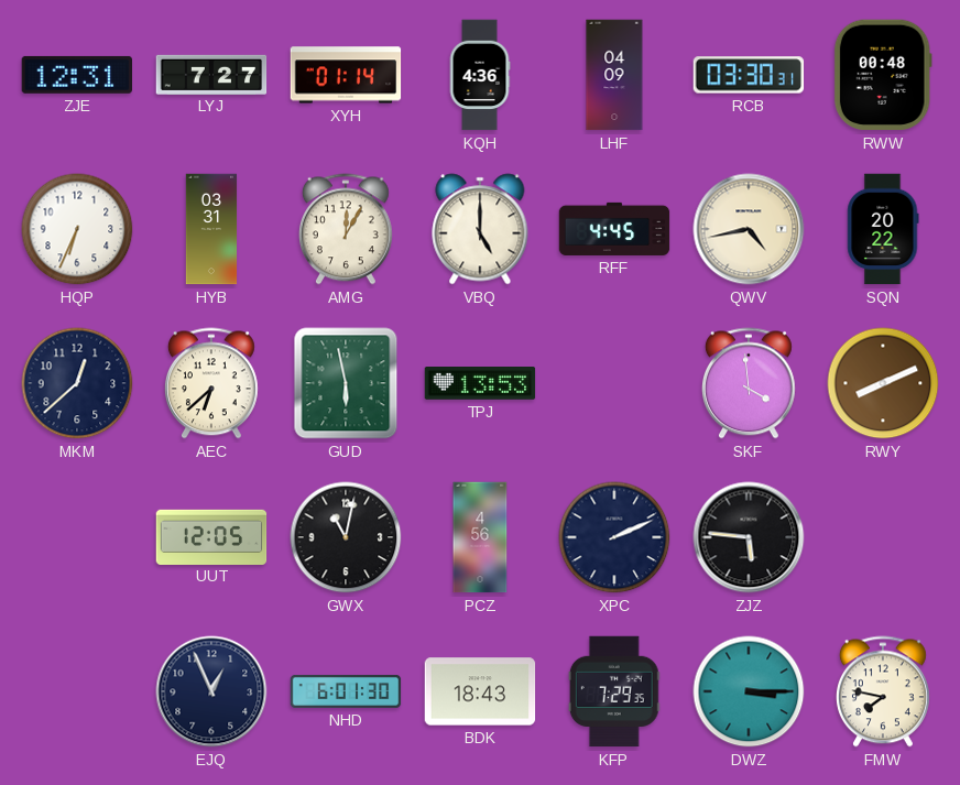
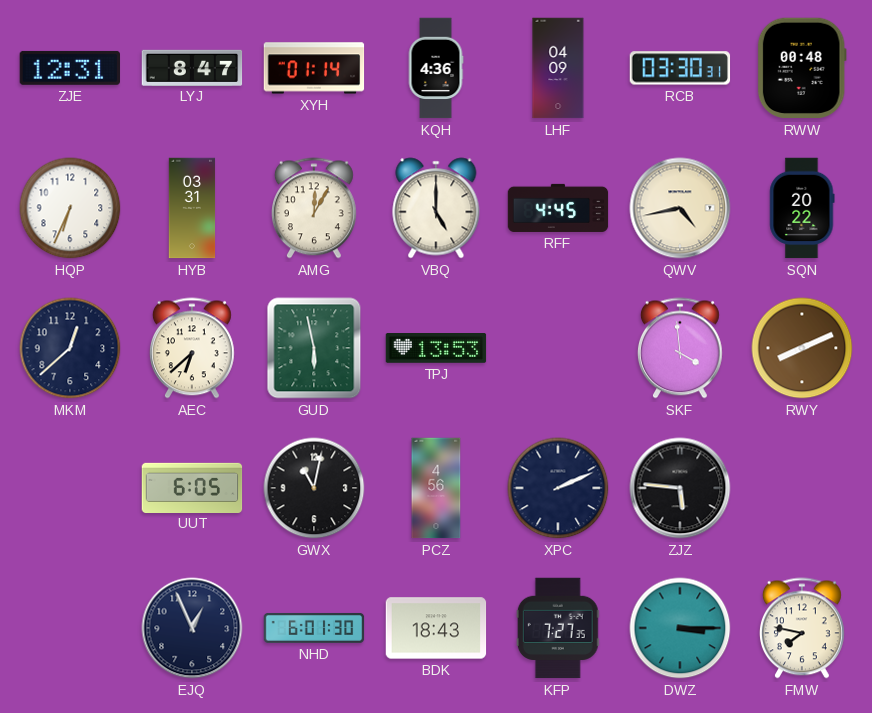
LYJ: 7:27 -> 8:47 (192, 67)
UUT: 12:05 -> 6:05 (192, 487)
KFP: 7:29 -> 7:27 (558, 628)
